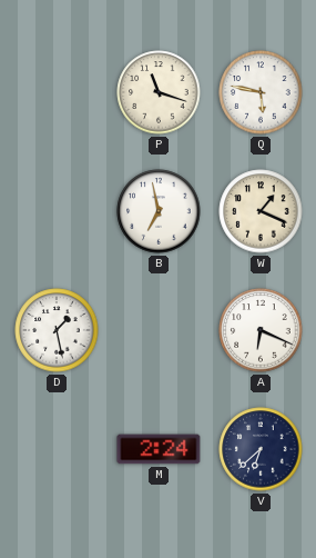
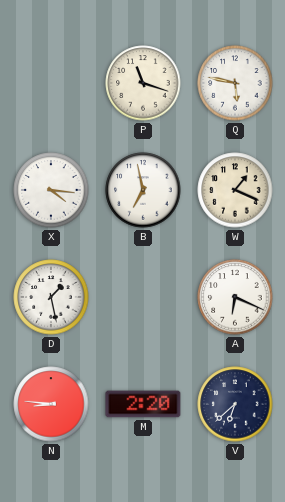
X: none -> 4:16 (51, 190)
N: none -> 8:46 (51, 404)
M: 2:24 -> 2:20 (143, 404)
